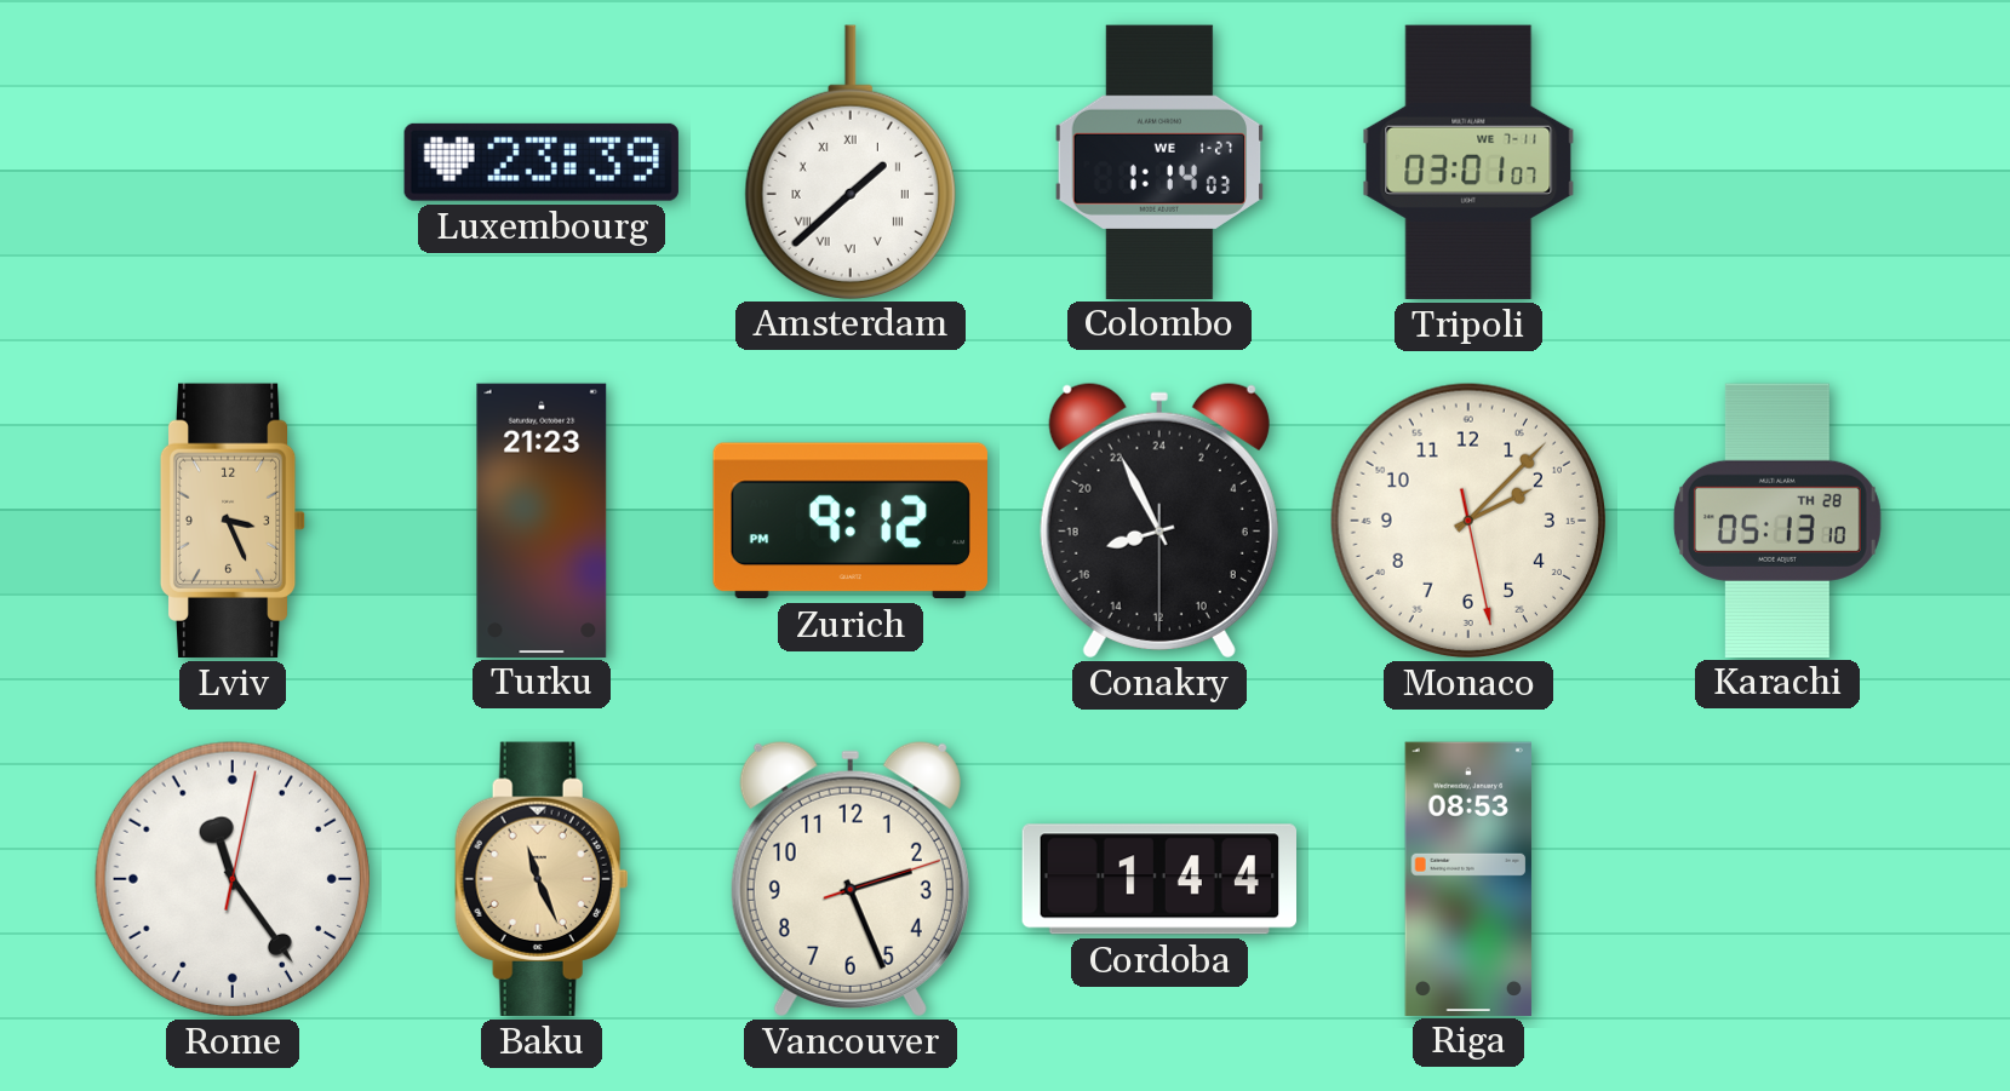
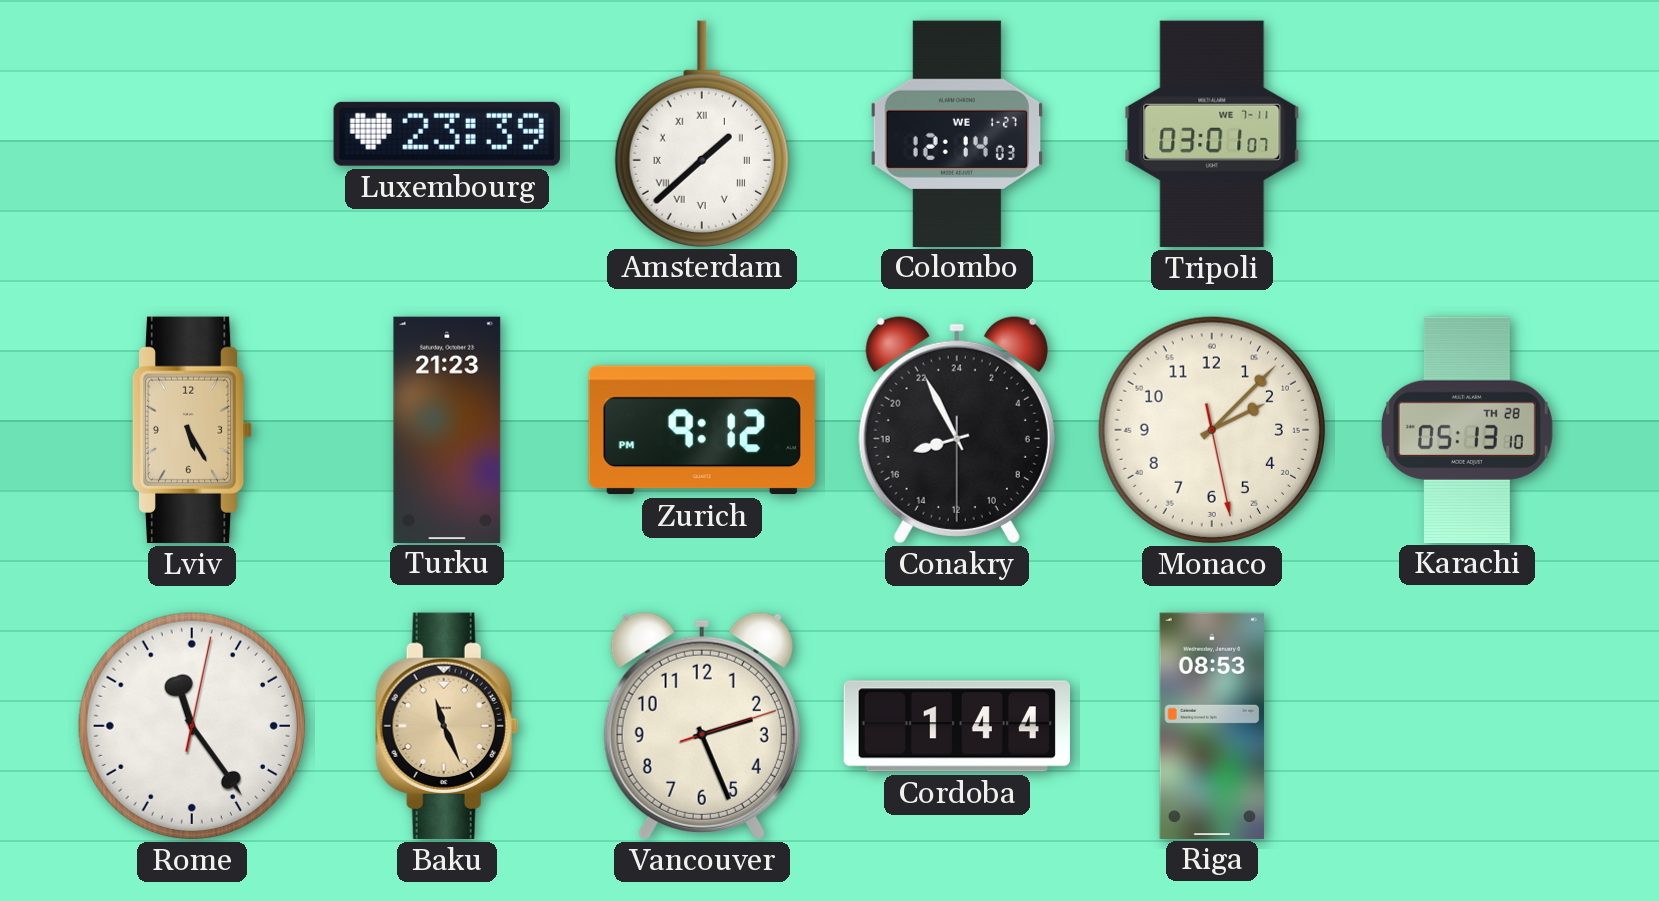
Colombo: 1:14 -> 12:14 (957, 133)
Lviv: 3:26 -> 5:25 (192, 430)
